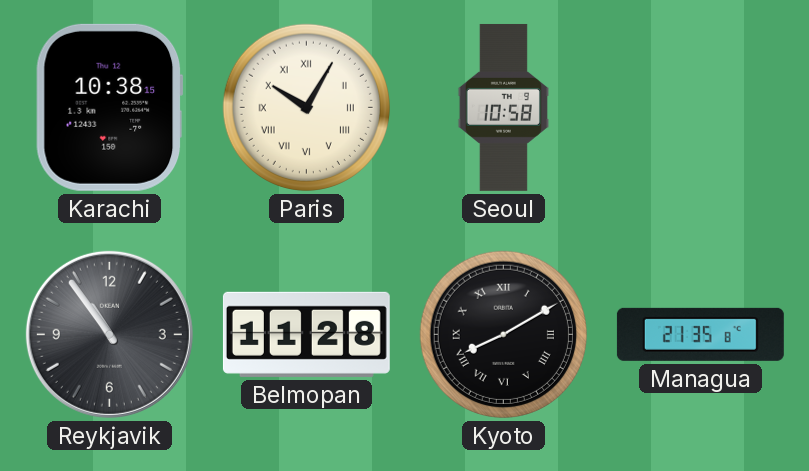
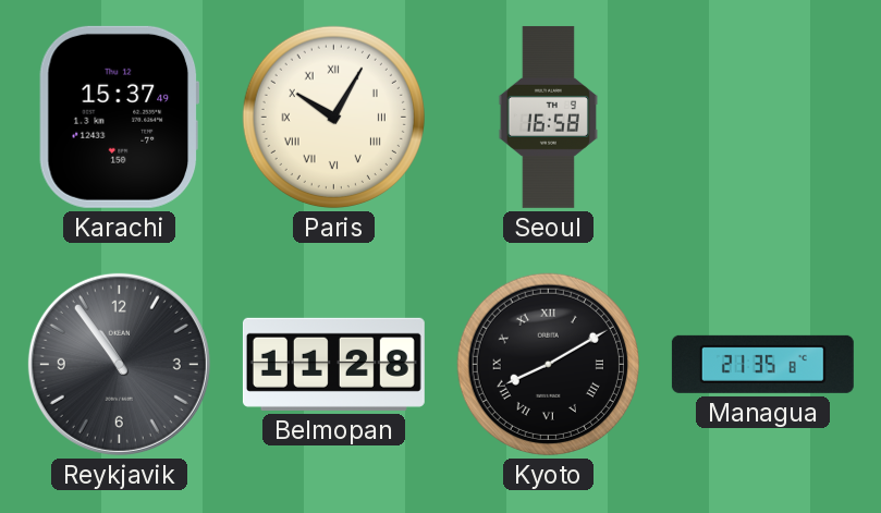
Karachi: 10:38 -> 15:37 (120, 117)
Seoul: 10:58 -> 16:58 (548, 117)
